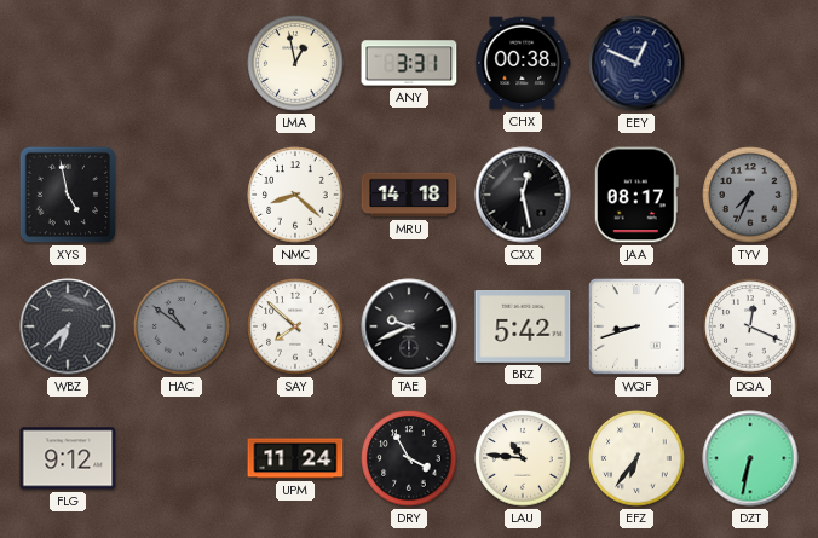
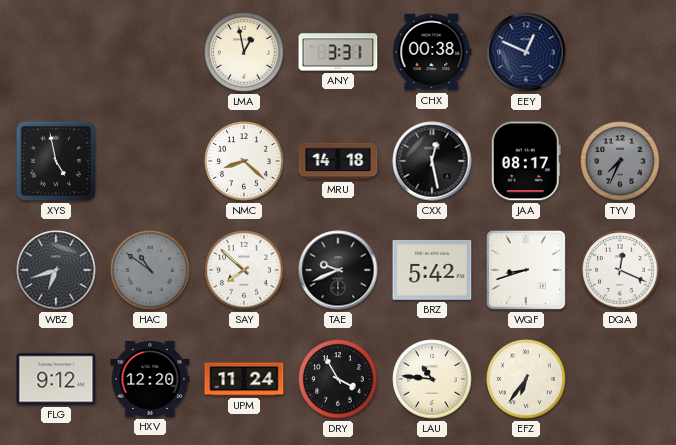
WBZ: 6:38 -> 6:42 (56, 270)
HXV: none -> 12:20 (150, 379)
DZT: 6:32 -> none (750, 458)
